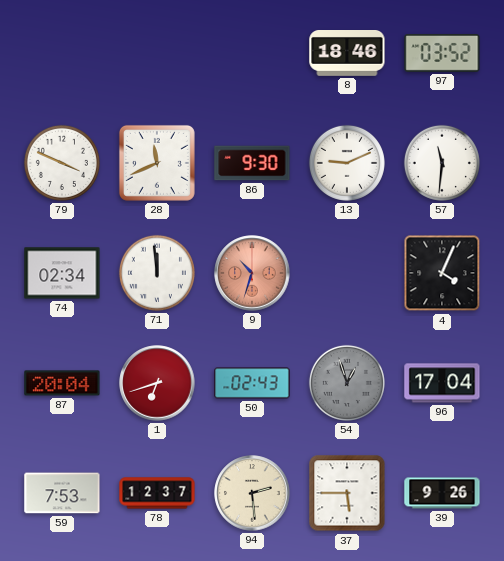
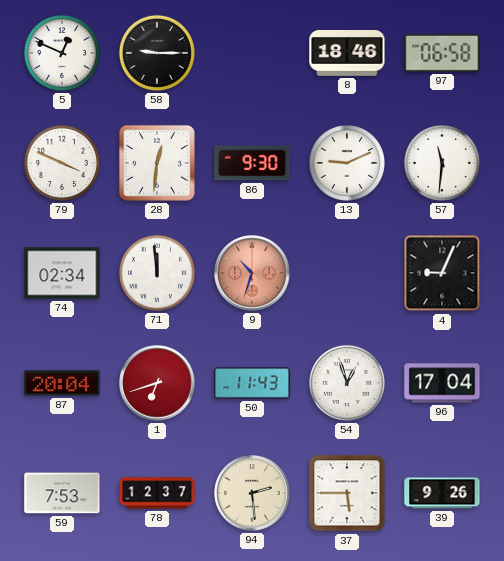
5: none -> 12:49 (62, 53)
58: none -> 9:15 (157, 53)
97: 03:52 -> 06:58 (442, 53)
28: 11:41 -> 12:31 (157, 163)
4: 4:04 -> 9:04 (442, 273)
50: 02:43 -> 11:43 (252, 383)
54 dial: grey -> white (347, 383)
